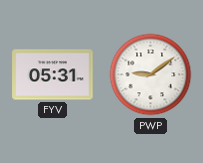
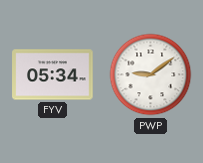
FYV: 05:31 -> 05:34 (53, 75)
